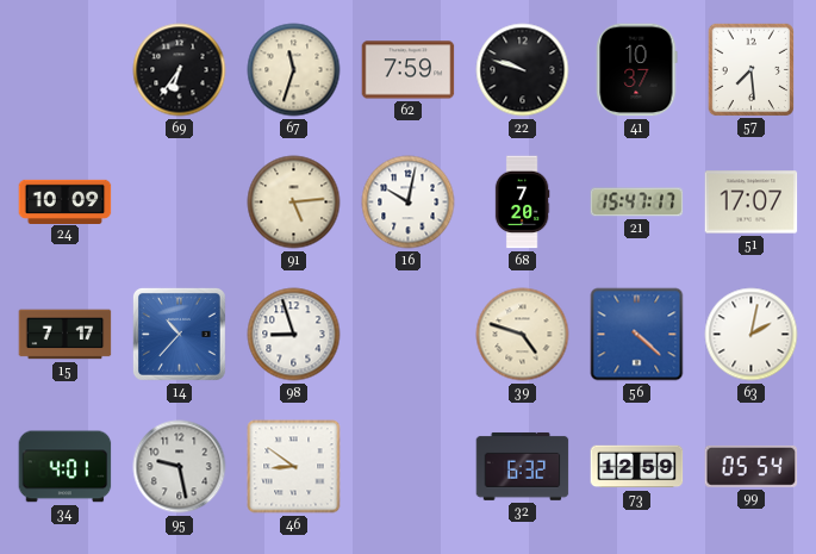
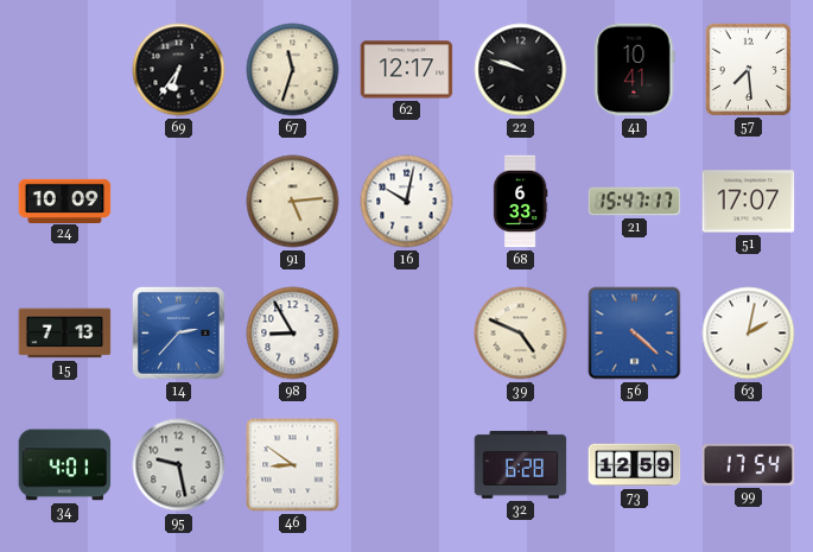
62: 7:59 -> 12:17 (407, 70)
41: 10:37 -> 10:41 (635, 70)
68: 7:20 -> 6:33 (520, 202)
15: 7:17 -> 7:13 (65, 334)
14: 10:37 -> 2:37 (178, 332)
98: 8:57 -> 8:55 (293, 334)
39: 4:48 -> 4:49 (521, 334)
32: 6:32 -> 6:28 (521, 464)
99: 05:54 -> 17:54 (749, 464)
